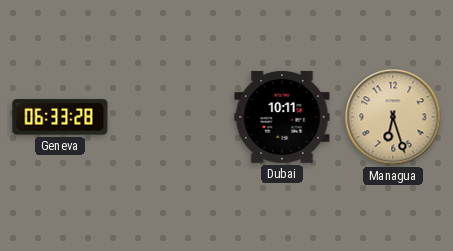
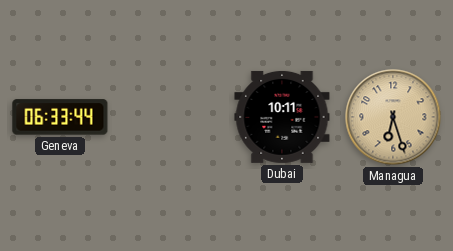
Geneva: 06:33:28 -> 06:33:44 (60, 117)
